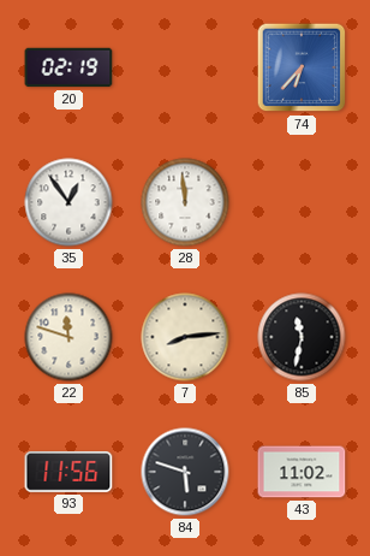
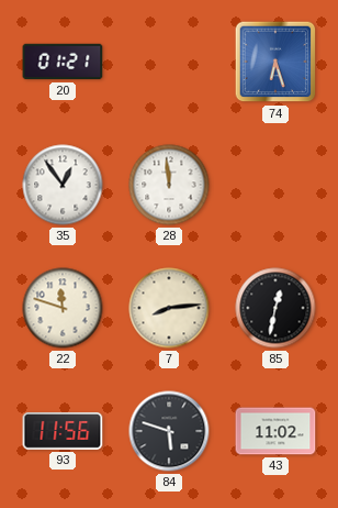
20: 02:19 -> 01:21 (63, 62)
74: 6:37 -> 6:27 (275, 62)
85: 11:32 -> 12:32 (275, 308)
